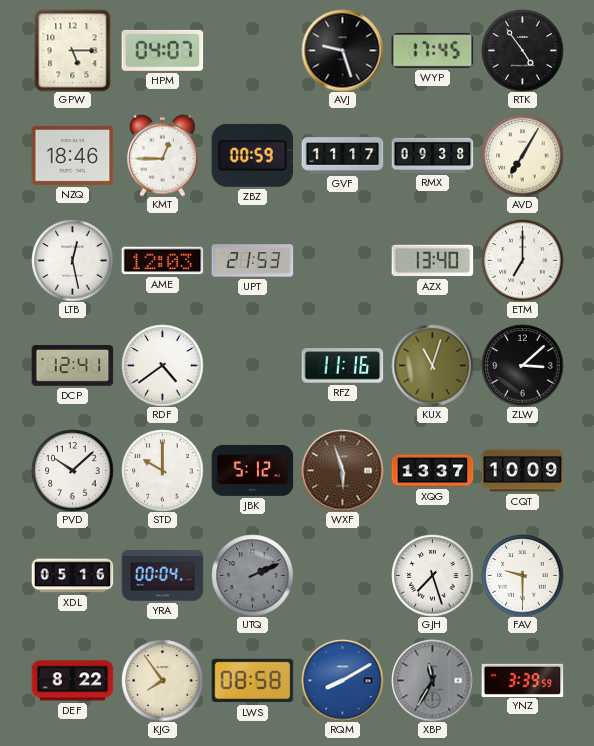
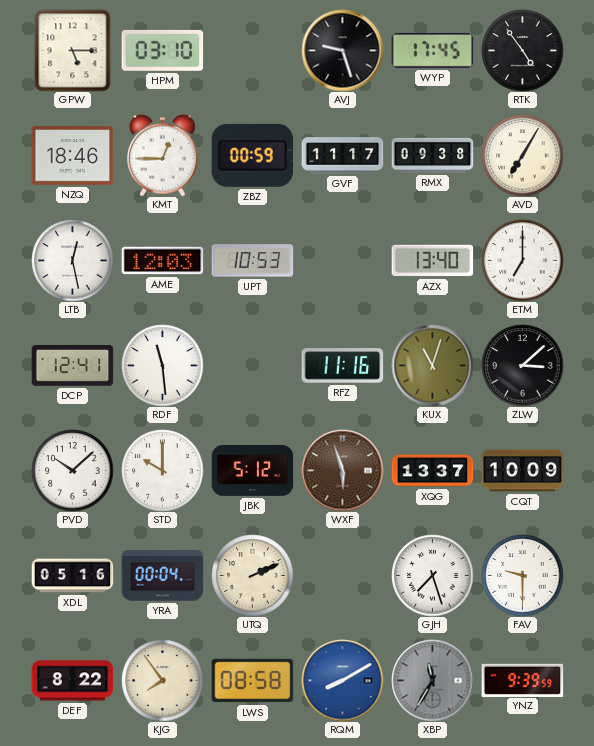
HPM: 04:07 -> 03:10 (162, 50)
UPT: 21:53 -> 10:53 (252, 261)
RDF: 4:39 -> 11:29 (162, 365)
UTQ dial: grey -> cream (252, 575)
YNZ: 3:39 -> 9:39 (522, 680)
